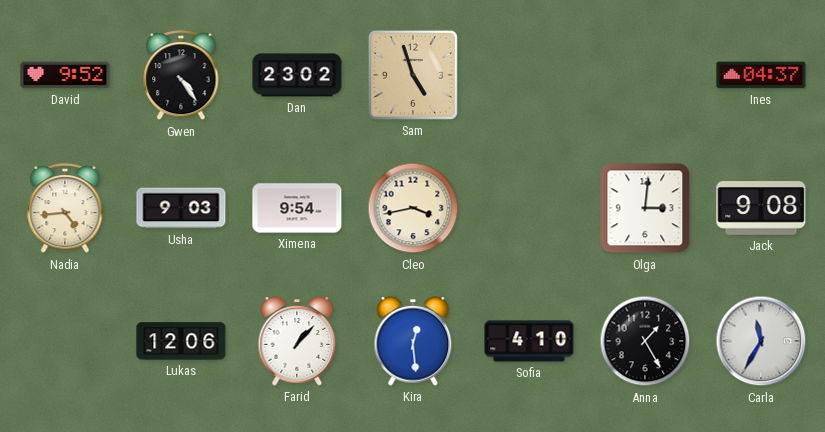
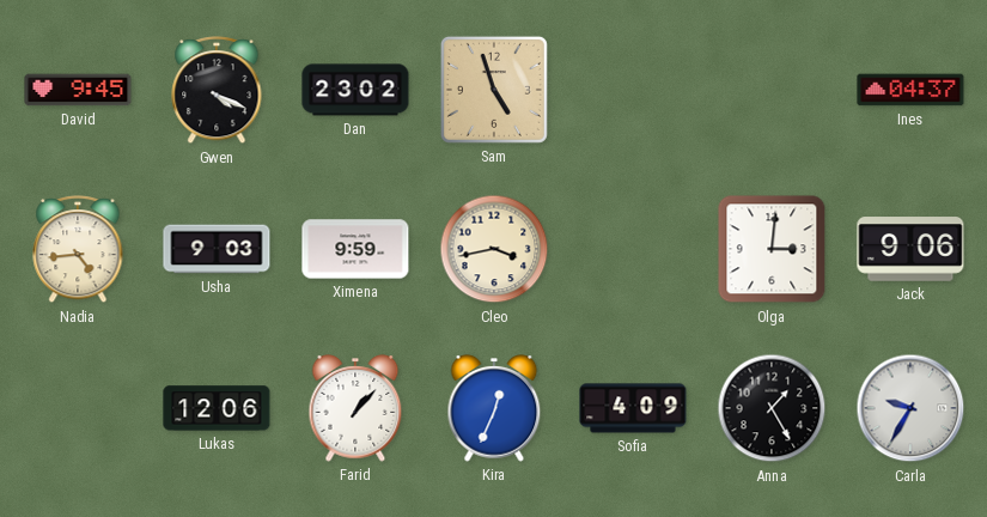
David: 9:52 -> 9:45 (78, 90)
Gwen: 4:24 -> 4:19 (217, 91)
Ximena: 9:54 -> 9:59 (355, 249)
Jack: 9:08 -> 9:06 (910, 249)
Kira: 12:29 -> 12:34 (494, 409)
Sofia: 4:10 -> 4:09 (633, 408)
Carla: 11:35 -> 9:35 (910, 408)
